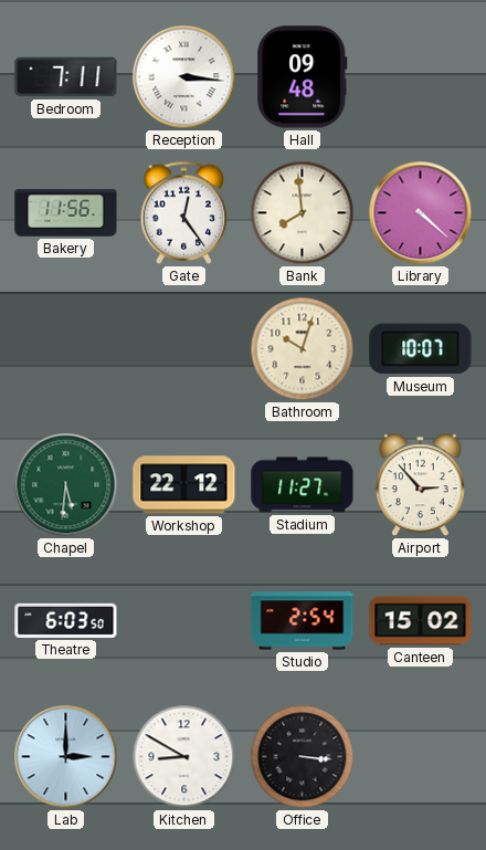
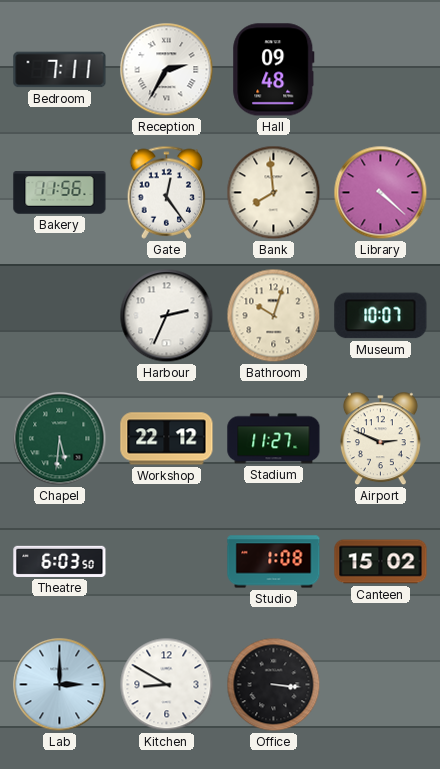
Reception: 3:16 -> 2:35 (167, 70)
Harbour: none -> 2:34 (167, 316)
Airport: 2:53 -> 2:49 (380, 439)
Studio: 2:54 -> 1:08 (274, 562)
